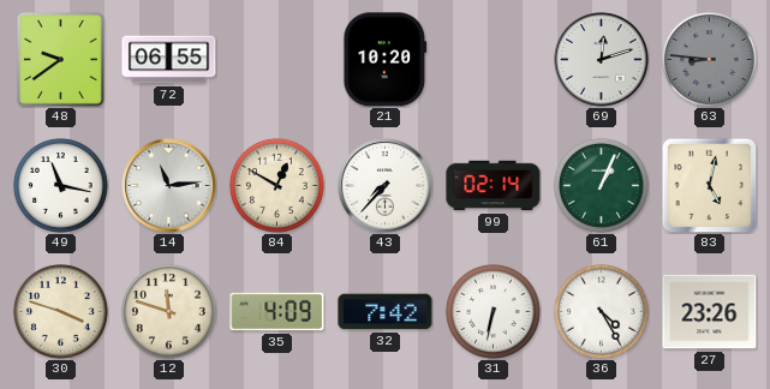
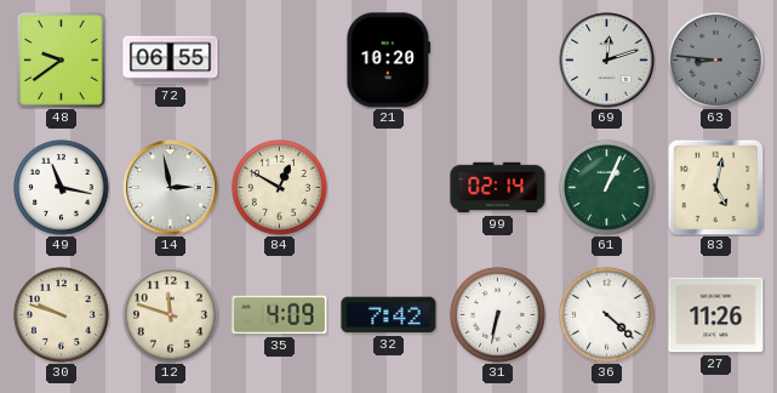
14: 11:14 -> 2:58 (171, 188)
43: 7:37 -> none (386, 186)
30: 3:48 -> 9:48 (62, 315)
36: 4:25 -> 4:22 (607, 315)
27: 23:26 -> 11:26 (716, 315)
